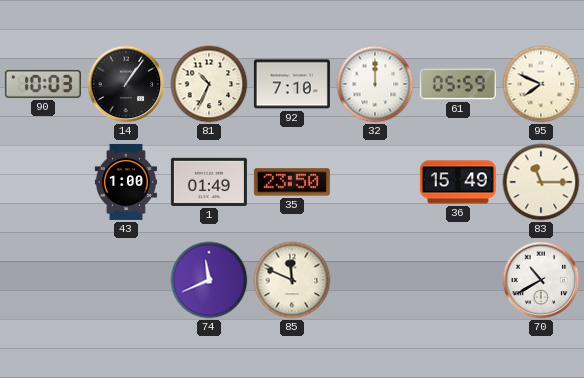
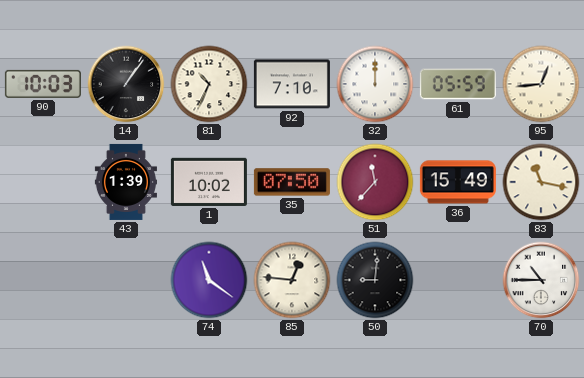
95: 7:49 -> 12:44 (541, 84)
43: 1:00 -> 1:39 (126, 182)
1: 01:49 -> 10:02 (209, 182)
35: 23:50 -> 07:50 (292, 182)
51: none -> 11:37 (375, 182)
83: 11:15 -> 11:17 (541, 182)
74: 11:41 -> 11:21 (209, 280)
85: 11:49 -> 12:46 (292, 280)
50: none -> 9:01 (375, 280)
70: 10:40 -> 10:45 (541, 280)
